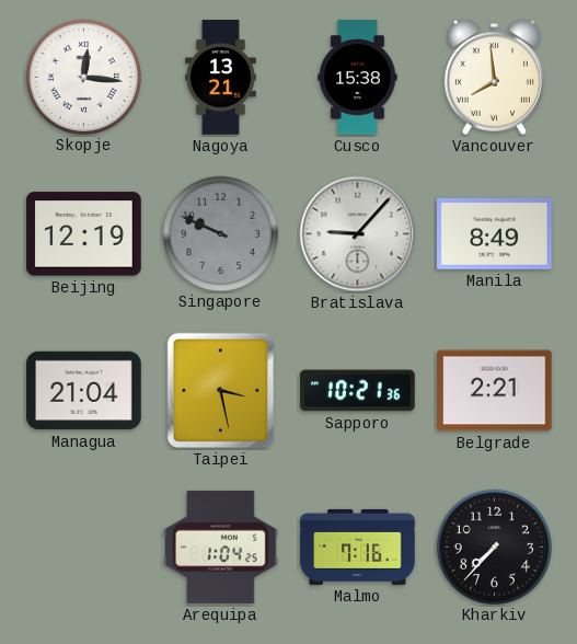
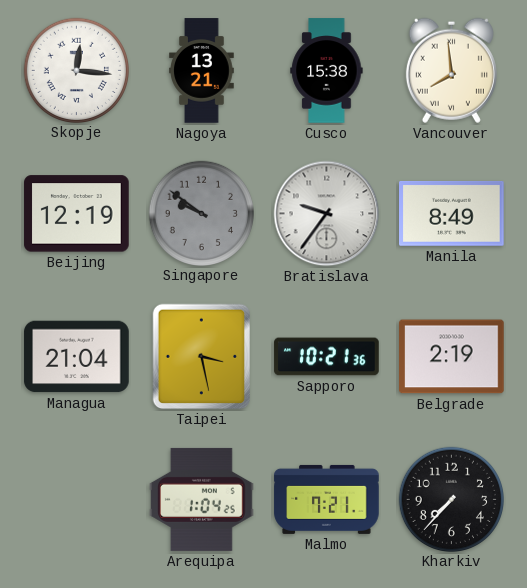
Singapore: 9:49 -> 9:51 (201, 213)
Bratislava: 9:07 -> 9:36 (327, 214)
Belgrade: 2:21 -> 2:19 (452, 357)
Malmo: 7:16 -> 7:21 (327, 499)
